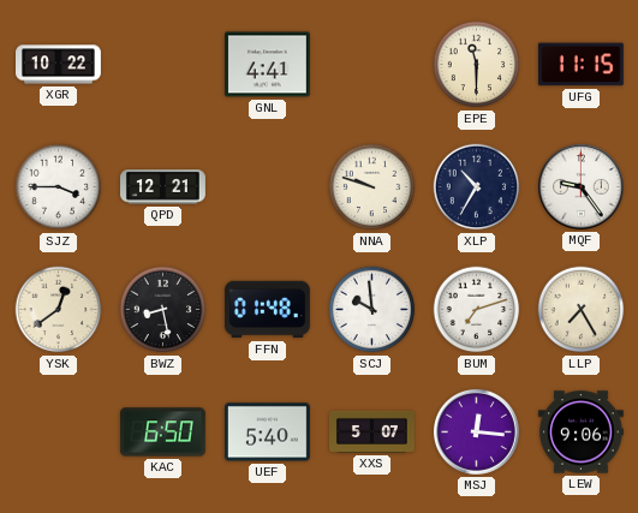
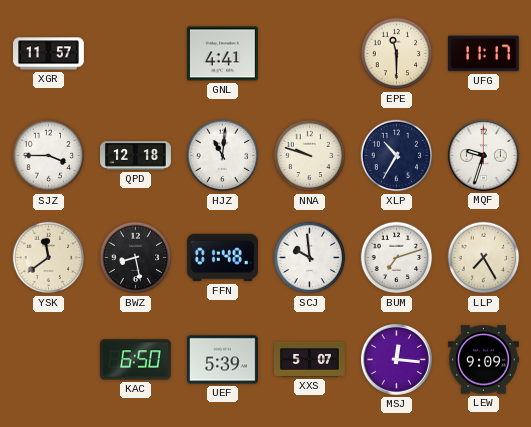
XGR: 10:22 -> 11:57 (49, 54)
UFG: 11:15 -> 11:17 (483, 54)
QPD: 12:21 -> 12:18 (136, 156)
HJZ: none -> 11:01 (223, 156)
MQF: 9:24 -> 9:33 (483, 155)
YSK: 12:39 -> 11:39 (49, 258)
UEF: 5:40 -> 5:39 (222, 360)
LEW: 9:06 -> 9:09 (484, 360)
